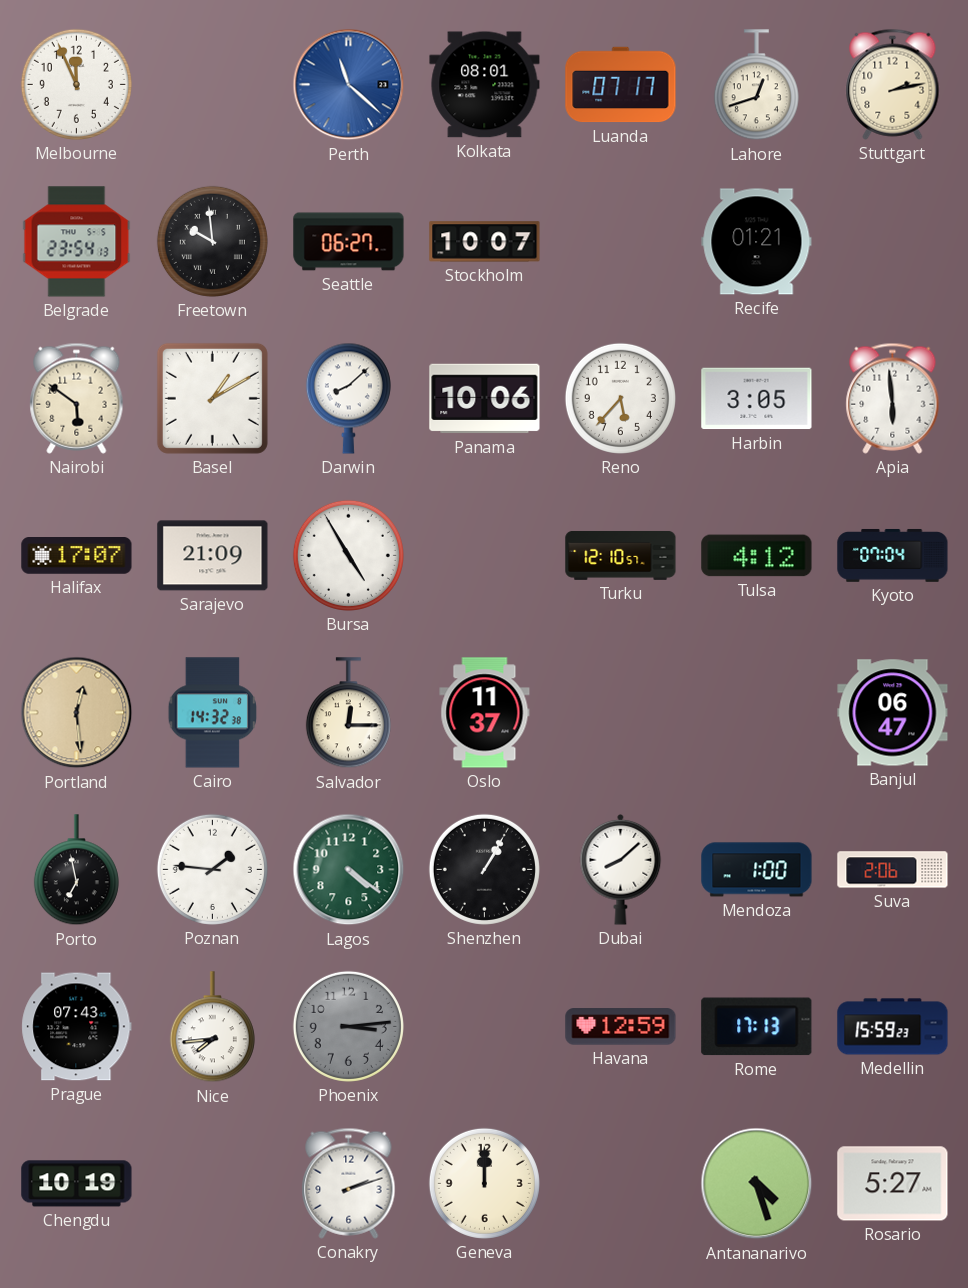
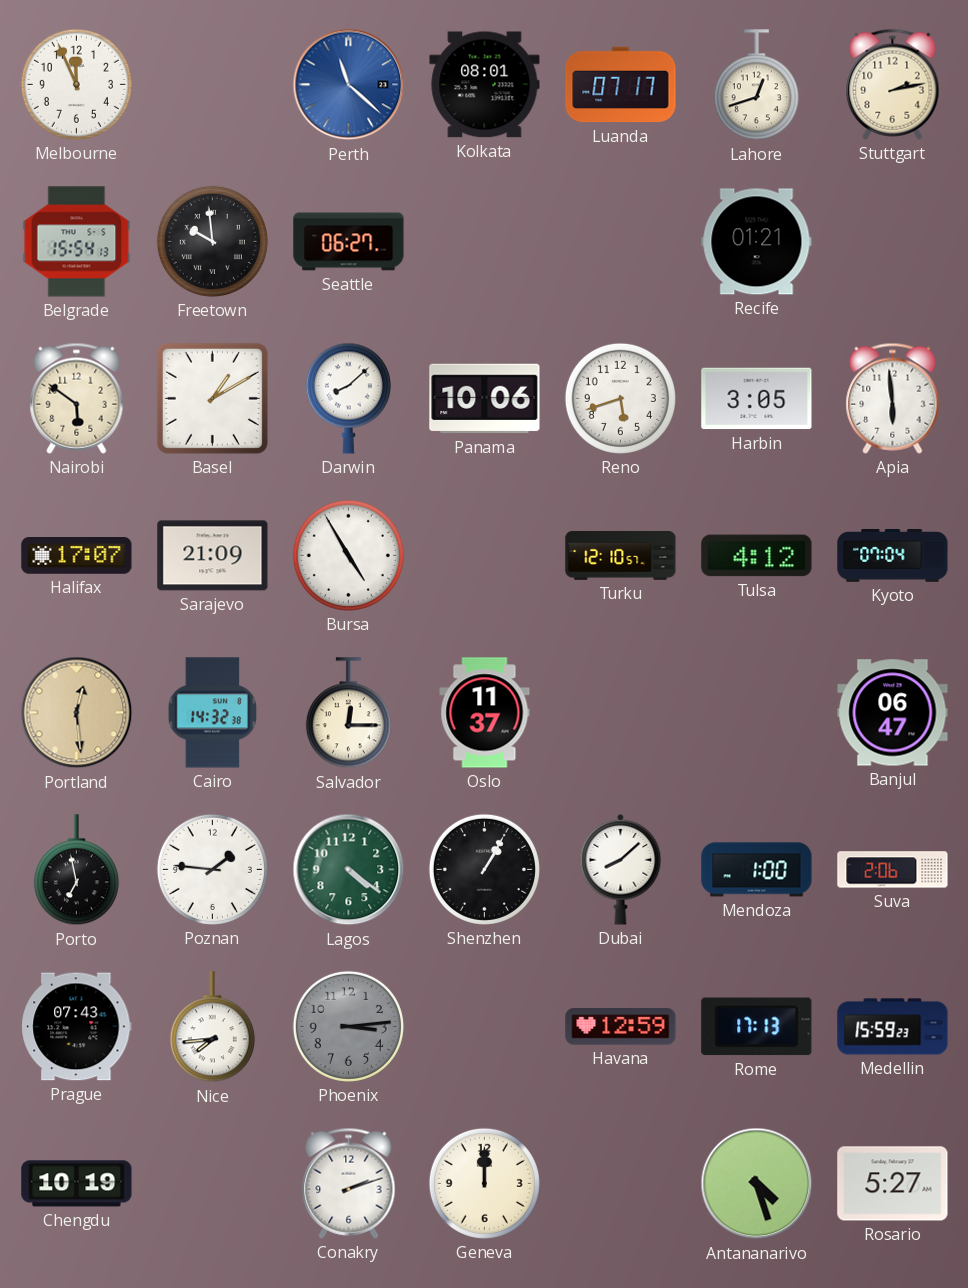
Belgrade: 23:54 -> 15:54 (77, 242)
Stockholm: 10:07 -> none (485, 242)
Reno: 5:37 -> 5:42 (620, 398)
